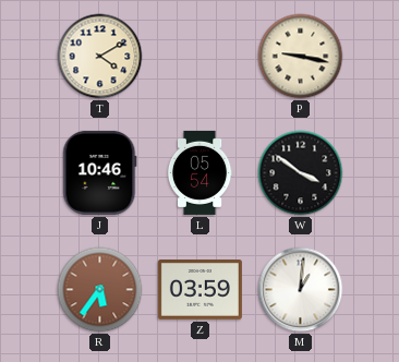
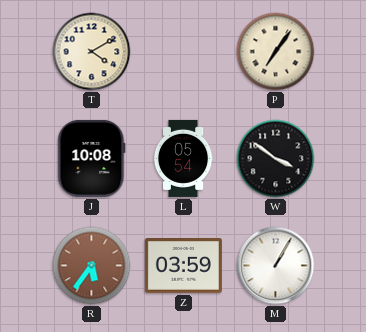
P: 9:17 -> 7:06 (276, 52)
J: 10:46 -> 10:08 (92, 158)
M: 1:01 -> 1:05 (276, 266)
